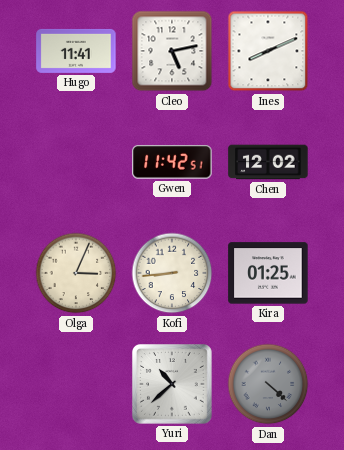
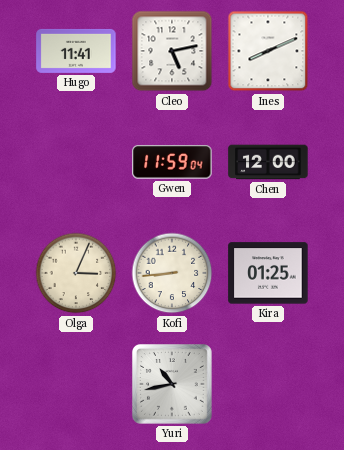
Gwen: 11:42 -> 11:59 (172, 162)
Chen: 12:02 -> 12:00 (268, 162)
Yuri: 10:38 -> 10:43 (173, 385)
Dan: 4:22 -> none (268, 384)
